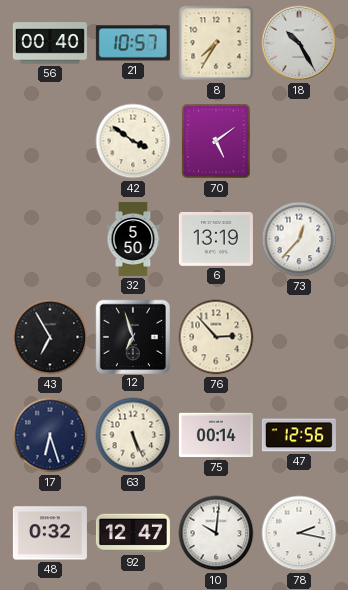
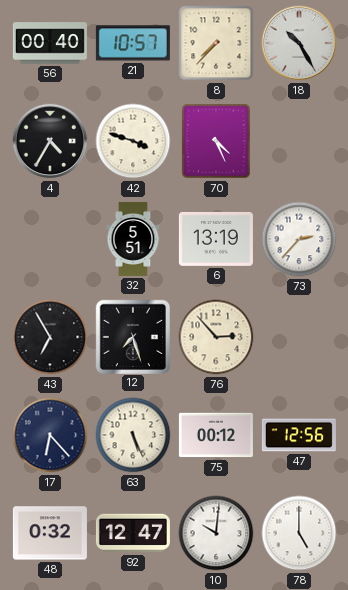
8: 7:35 -> 7:37 (216, 43)
4: none -> 4:35 (50, 141)
42: 3:51 -> 3:48 (133, 141)
70: 5:09 -> 4:26 (216, 141)
32: 5:50 -> 5:51 (133, 239)
73: 12:37 -> 2:37 (299, 239)
12: 6:57 -> 7:27 (132, 336)
17: 6:27 -> 6:23 (50, 435)
75: 00:14 -> 00:12 (216, 435)
78: 2:17 -> 5:00 (299, 533)
